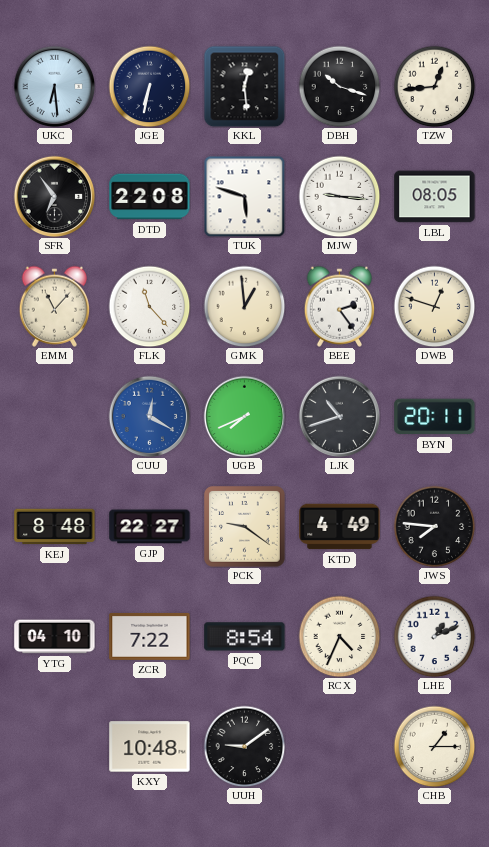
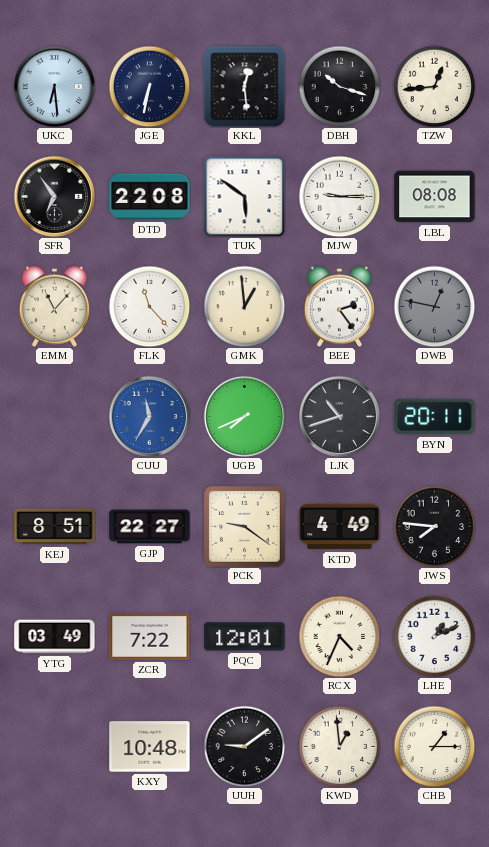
TUK: 5:48 -> 5:51 (244, 196)
MJW: 9:16 -> 9:15 (339, 196)
LBL: 08:05 -> 08:08 (435, 197)
DWB: 12:48 -> 12:47 (434, 306)
DWB dial: cream -> grey (434, 306)
CUU: 12:20 -> 11:35 (149, 416)
KEJ: 8:48 -> 8:51 (55, 527)
YTG: 04:10 -> 03:49 (55, 637)
PQC: 8:54 -> 12:01 (245, 637)
KWD: none -> 12:59 (339, 746)
